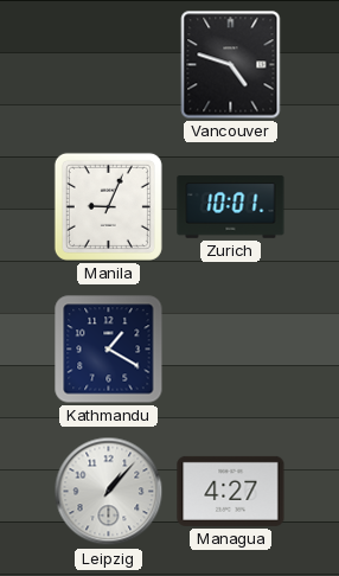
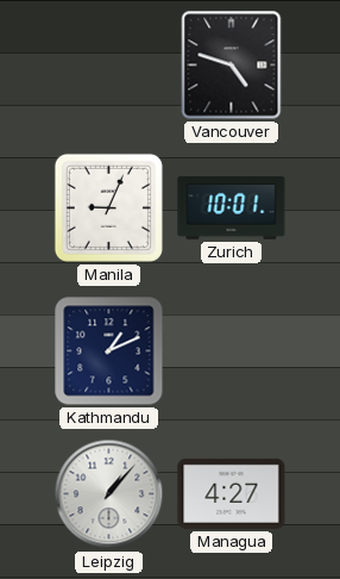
Kathmandu: 1:20 -> 1:11 (109, 351)
